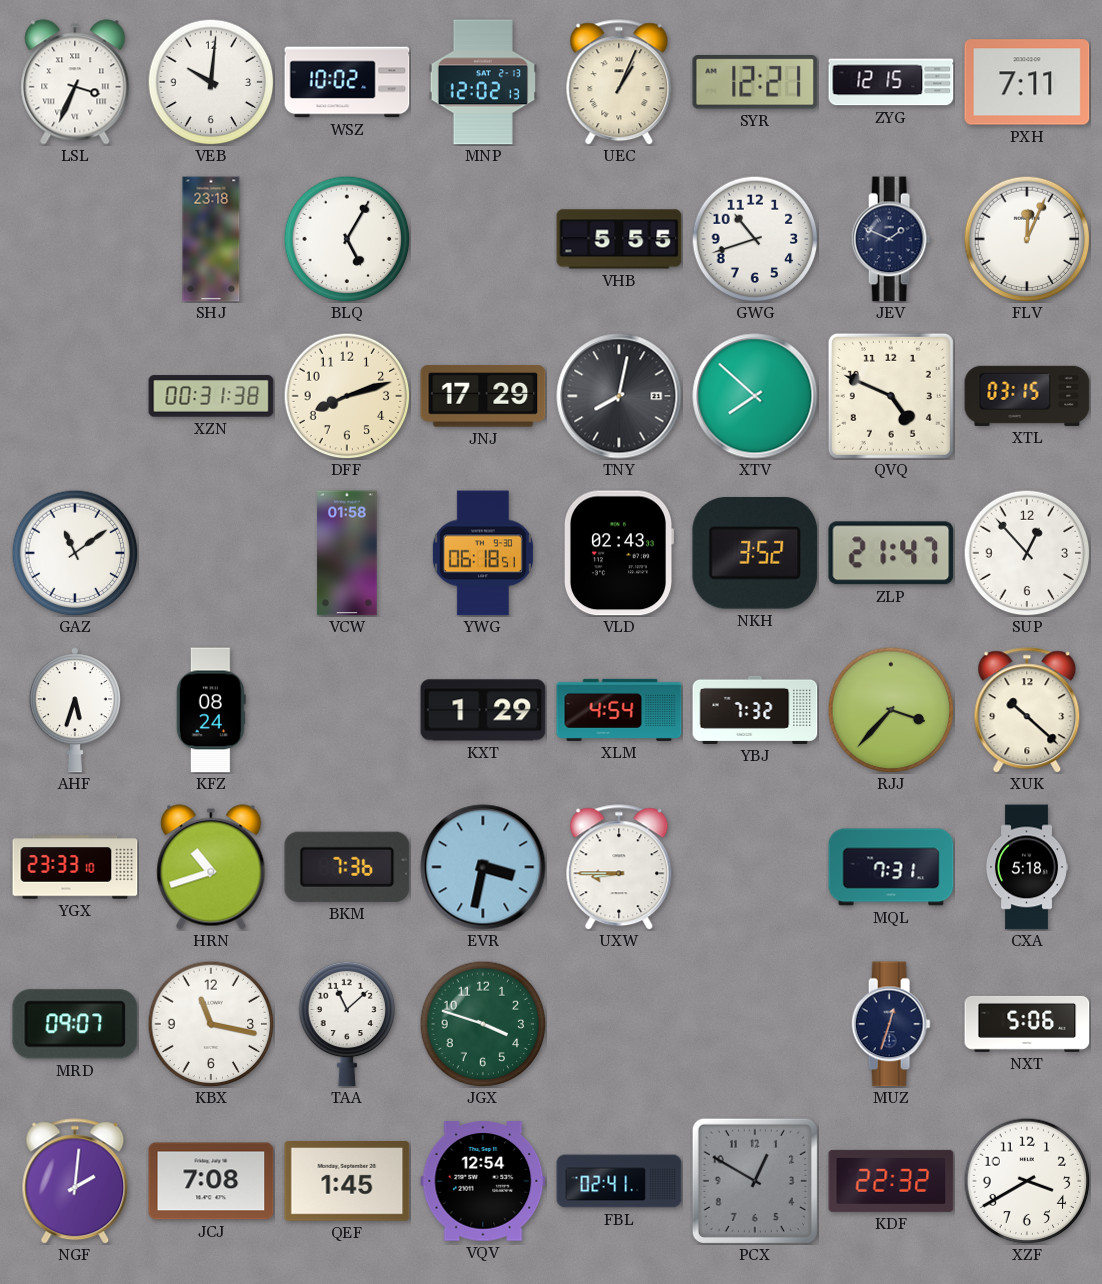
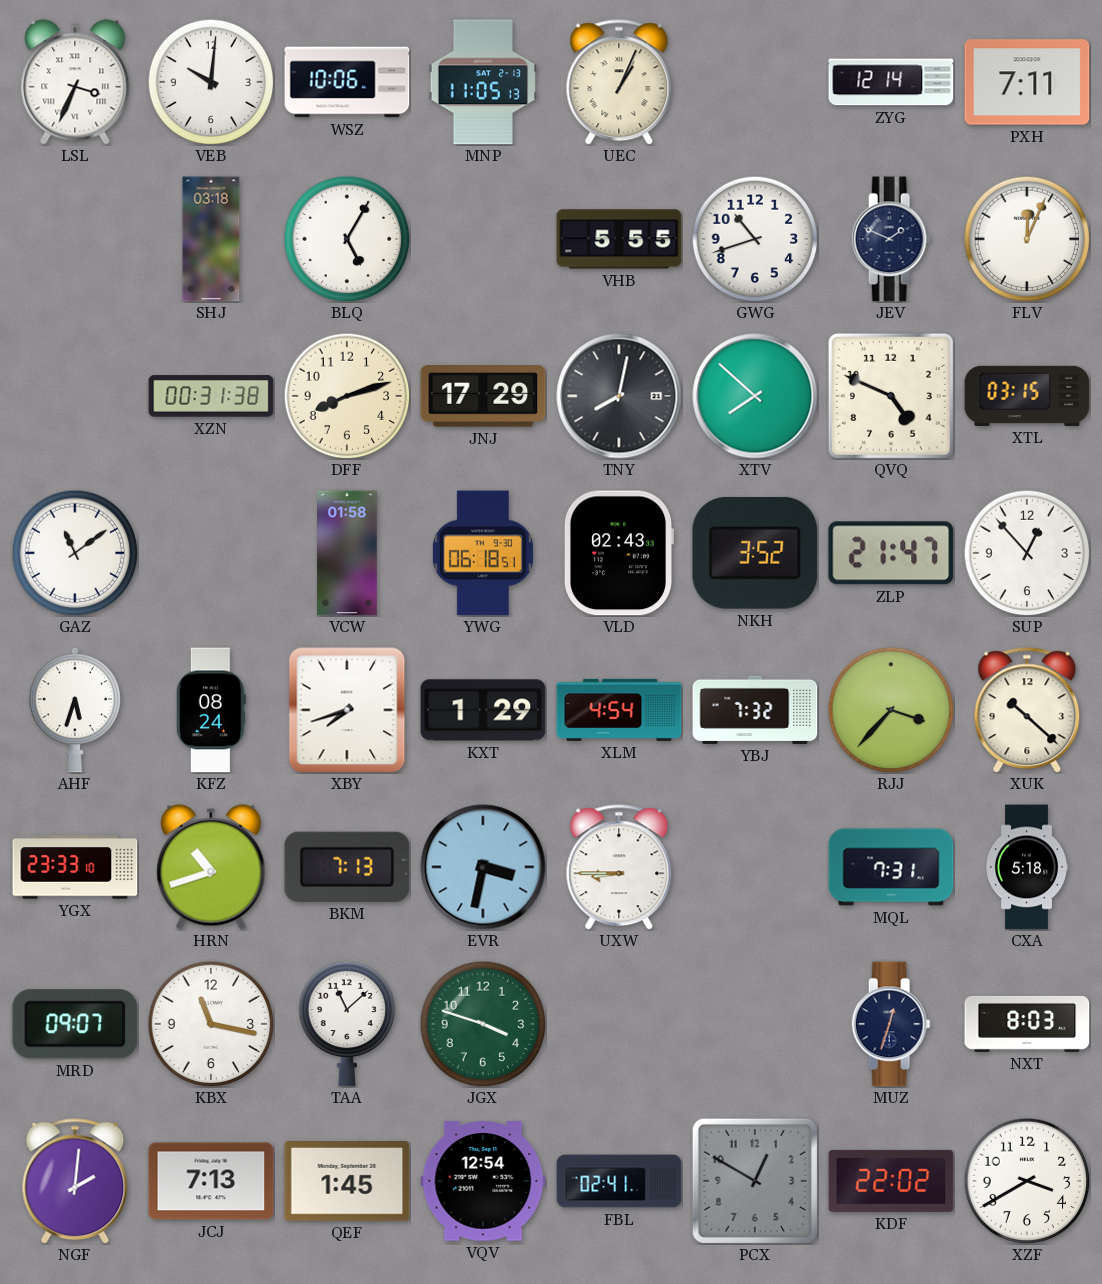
WSZ: 10:02 -> 10:06 (347, 82)
MNP: 12:02 -> 11:05 (483, 82)
SYR: 12:21 -> none (755, 83)
ZYG: 12:15 -> 12:14 (891, 82)
SHJ: 23:18 -> 03:18 (211, 239)
XBY: none -> 7:42 (347, 710)
BKM: 7:36 -> 7:13 (347, 867)
NXT: 5:06 -> 8:03 (1027, 1024)
JCJ: 7:08 -> 7:13 (211, 1181)
KDF: 22:32 -> 22:02 (891, 1181)
